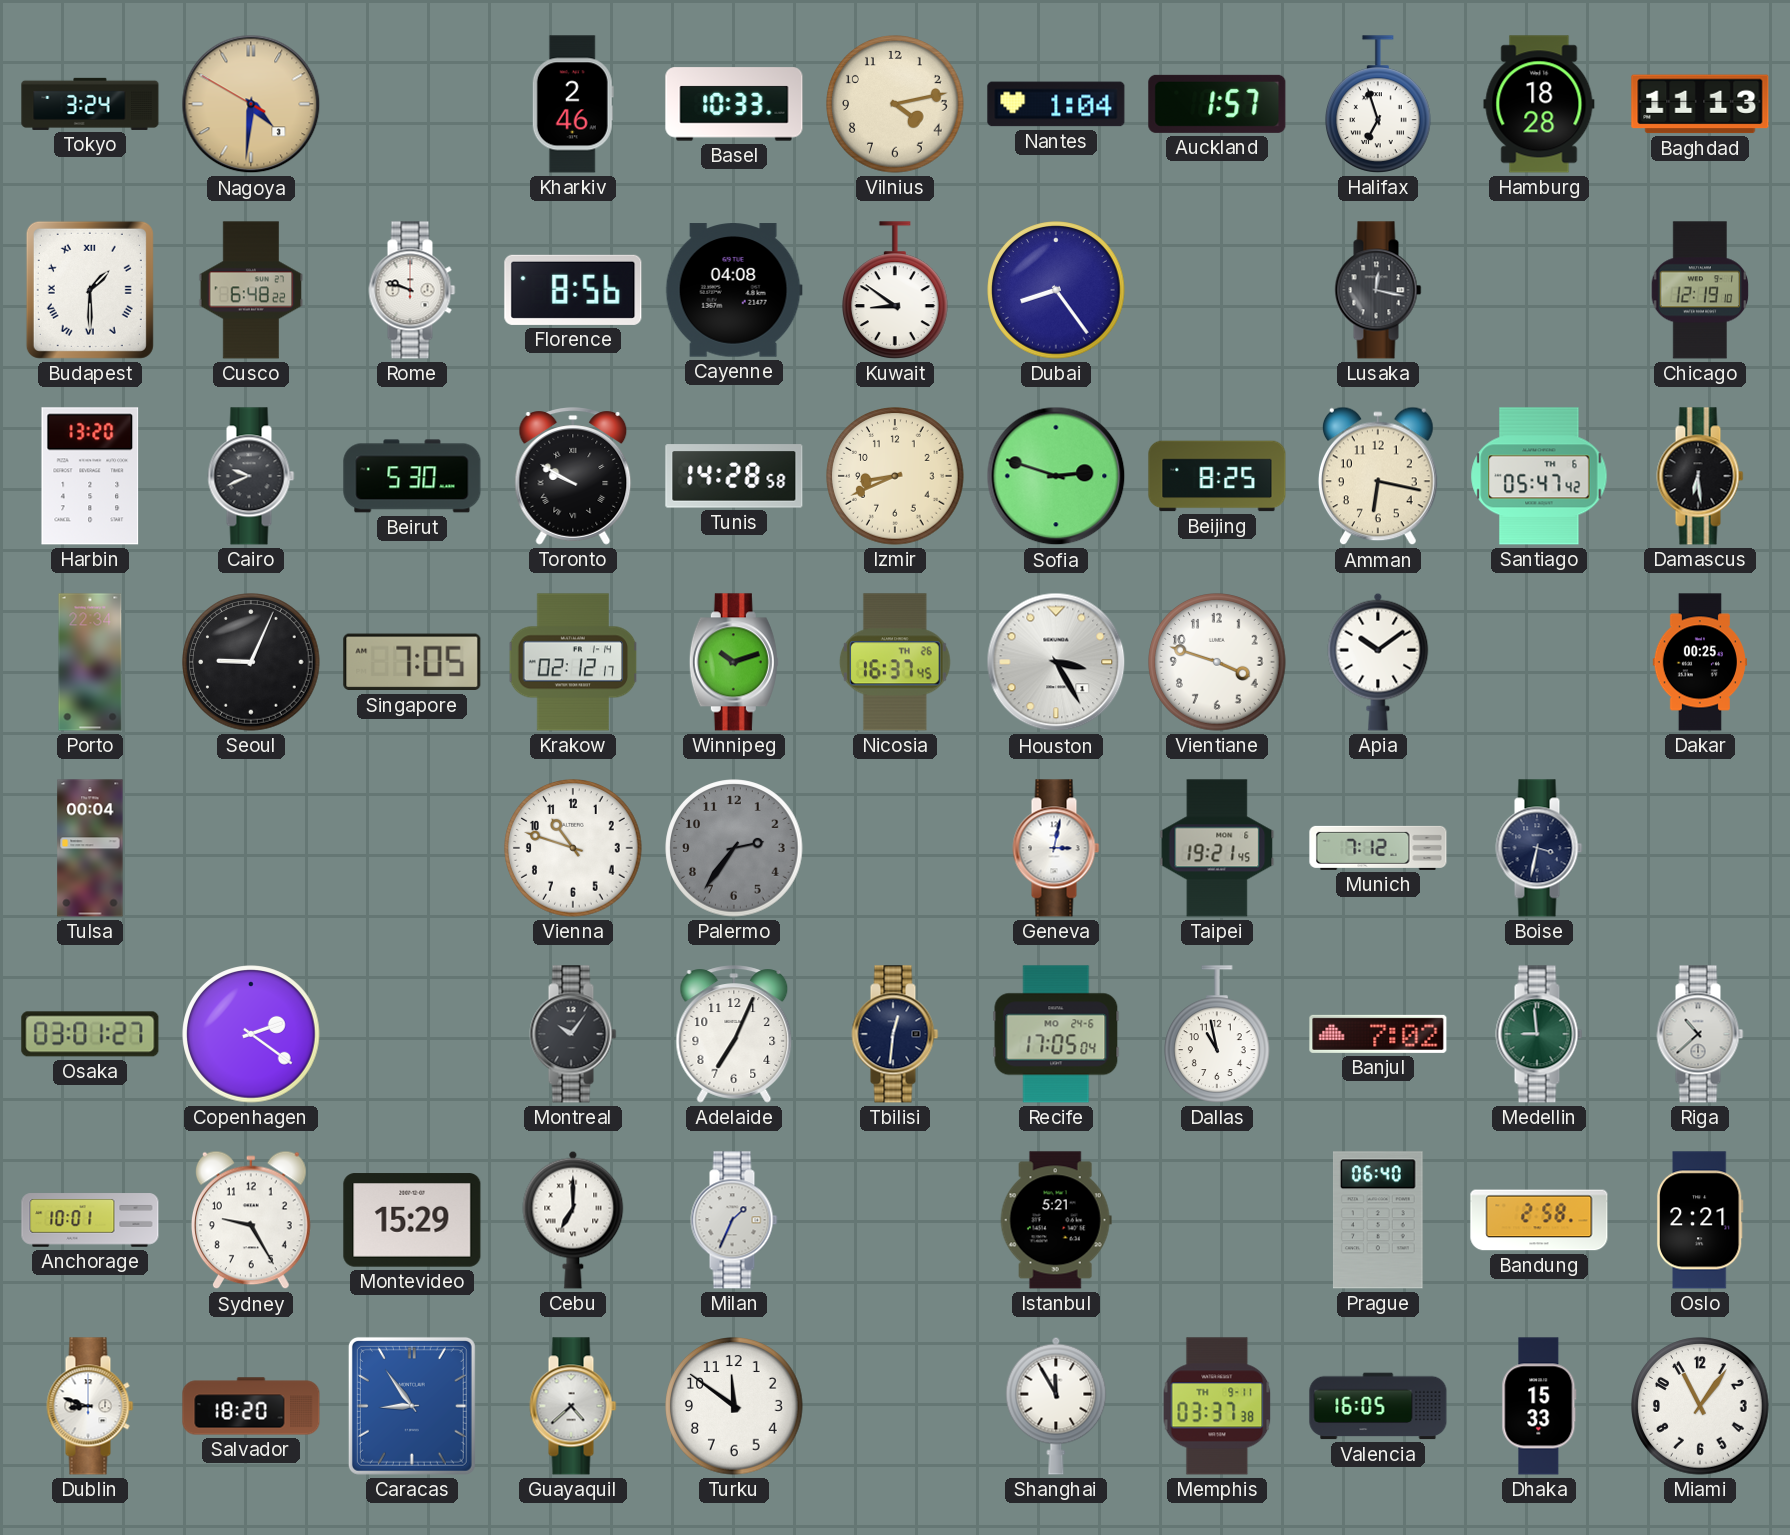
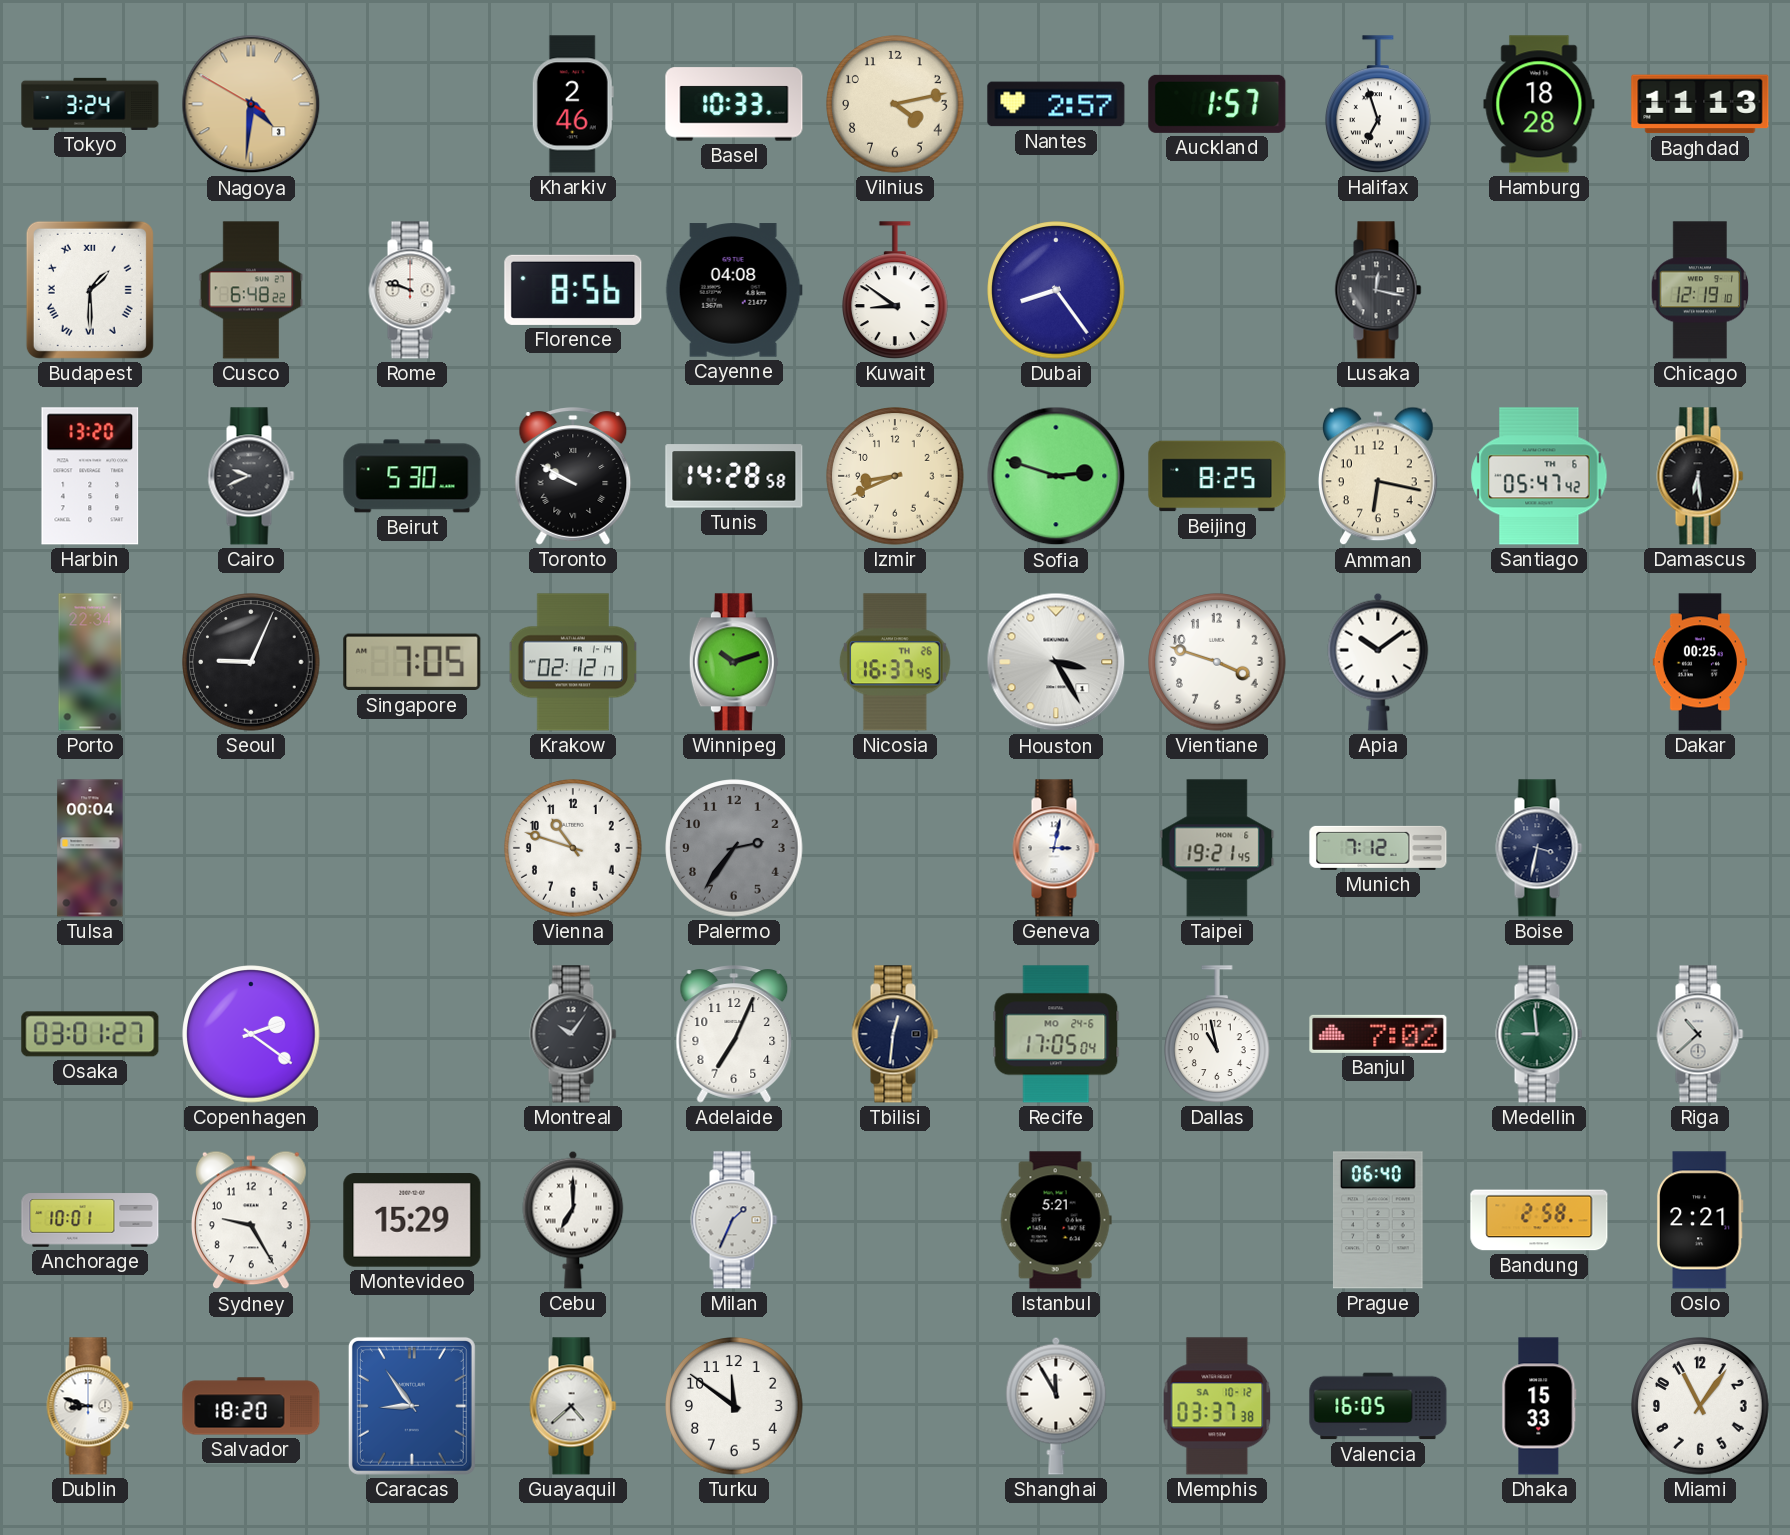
Nantes: 1:04 -> 2:57 (1056, 104)
Memphis date: TH 9-11 -> SA 10-12 (1217, 1406)
